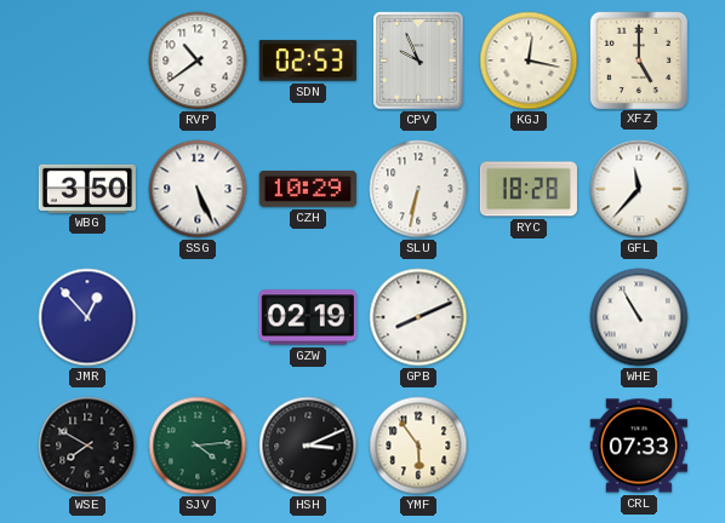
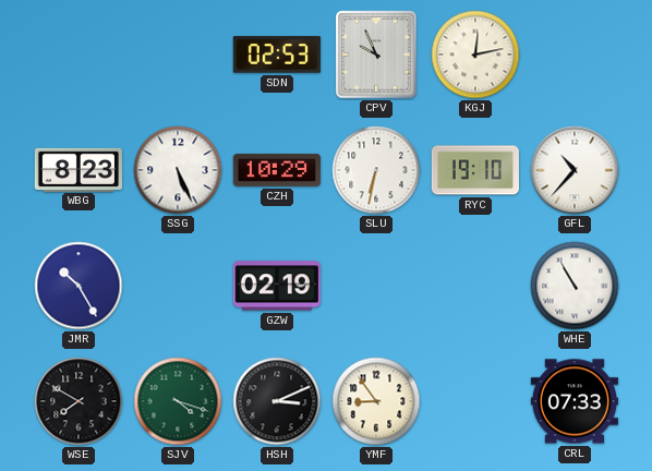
RVP: 10:39 -> none (198, 61)
KGJ: 12:17 -> 12:13 (475, 55)
XFZ: 5:00 -> none (638, 59)
WBG: 3:50 -> 8:23 (79, 169)
RYC: 18:28 -> 19:10 (475, 170)
GFL: 11:37 -> 10:37 (575, 170)
JMR: 12:53 -> 10:25 (79, 286)
GPB: 8:11 -> none (418, 317)
SJV: 4:14 -> 4:18 (178, 401)
YMF: 5:54 -> 8:54 (376, 401)
